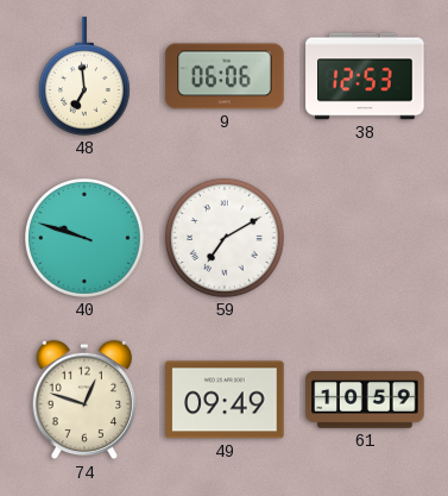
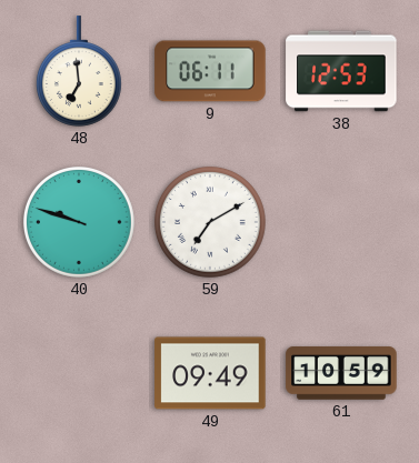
9: 06:06 -> 06:11 (210, 71)
74: 12:48 -> none (84, 400)
